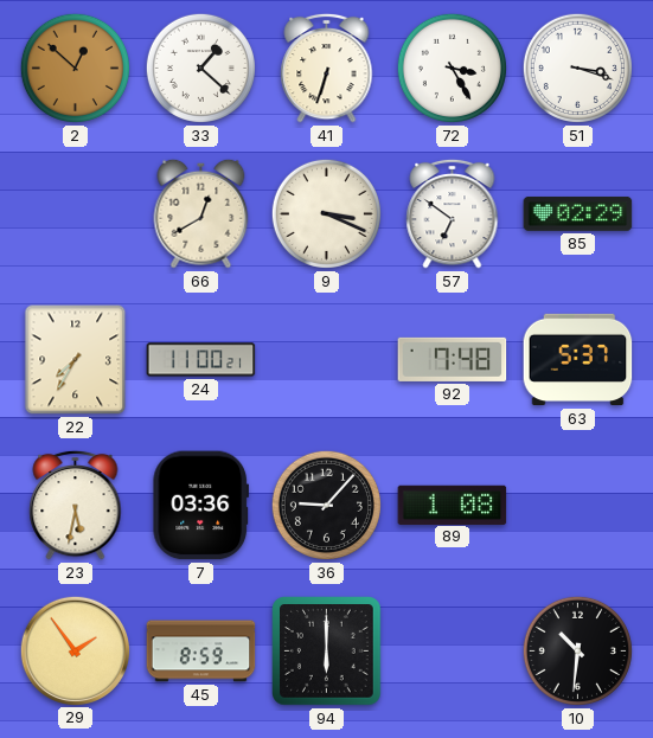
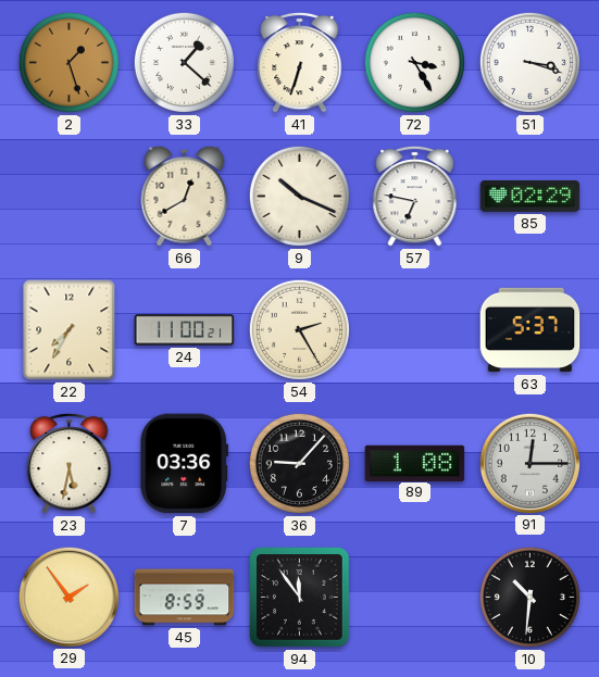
2: 12:52 -> 1:27 (68, 62)
9: 3:19 -> 10:19 (299, 196)
57: 6:51 -> 6:47 (415, 196)
54: none -> 2:25 (299, 329)
92: 7:48 -> none (453, 359)
91: none -> 12:15 (529, 463)
94: 6:00 -> 11:54 (300, 598)
